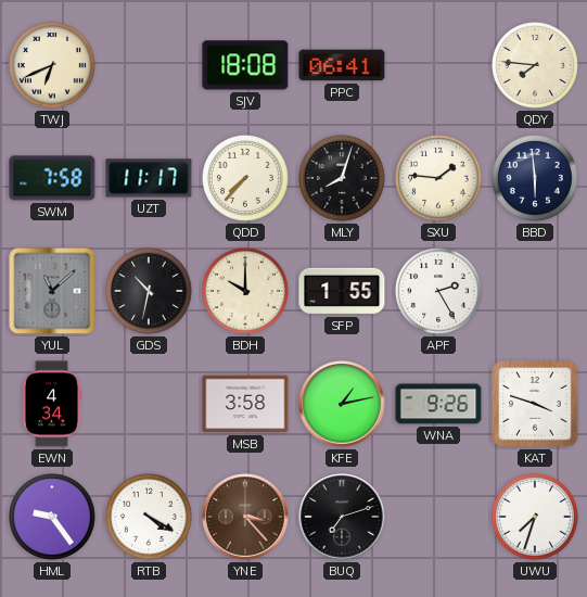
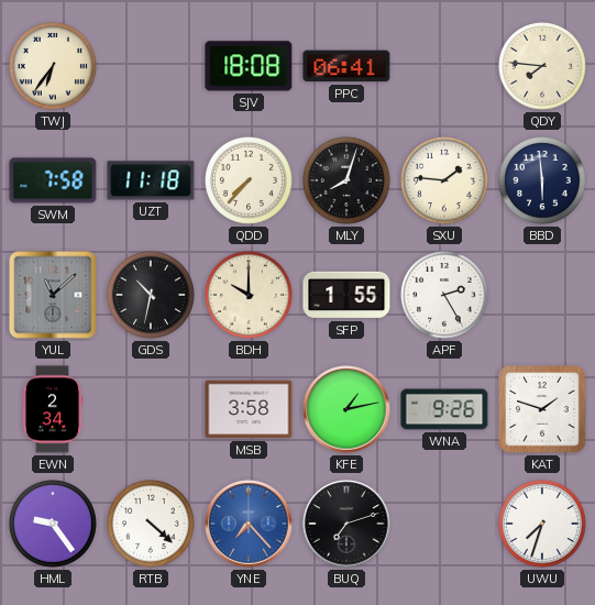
TWJ: 6:41 -> 6:36 (54, 67)
UZT: 11:17 -> 11:18 (151, 180)
EWN: 4:34 -> 2:34 (53, 409)
KAT: 3:48 -> 1:48 (542, 409)
RTB: 4:20 -> 4:22 (152, 525)
YNE: 3:23 -> 7:23 (249, 524)
YNE dial: brown -> blue (249, 524)
